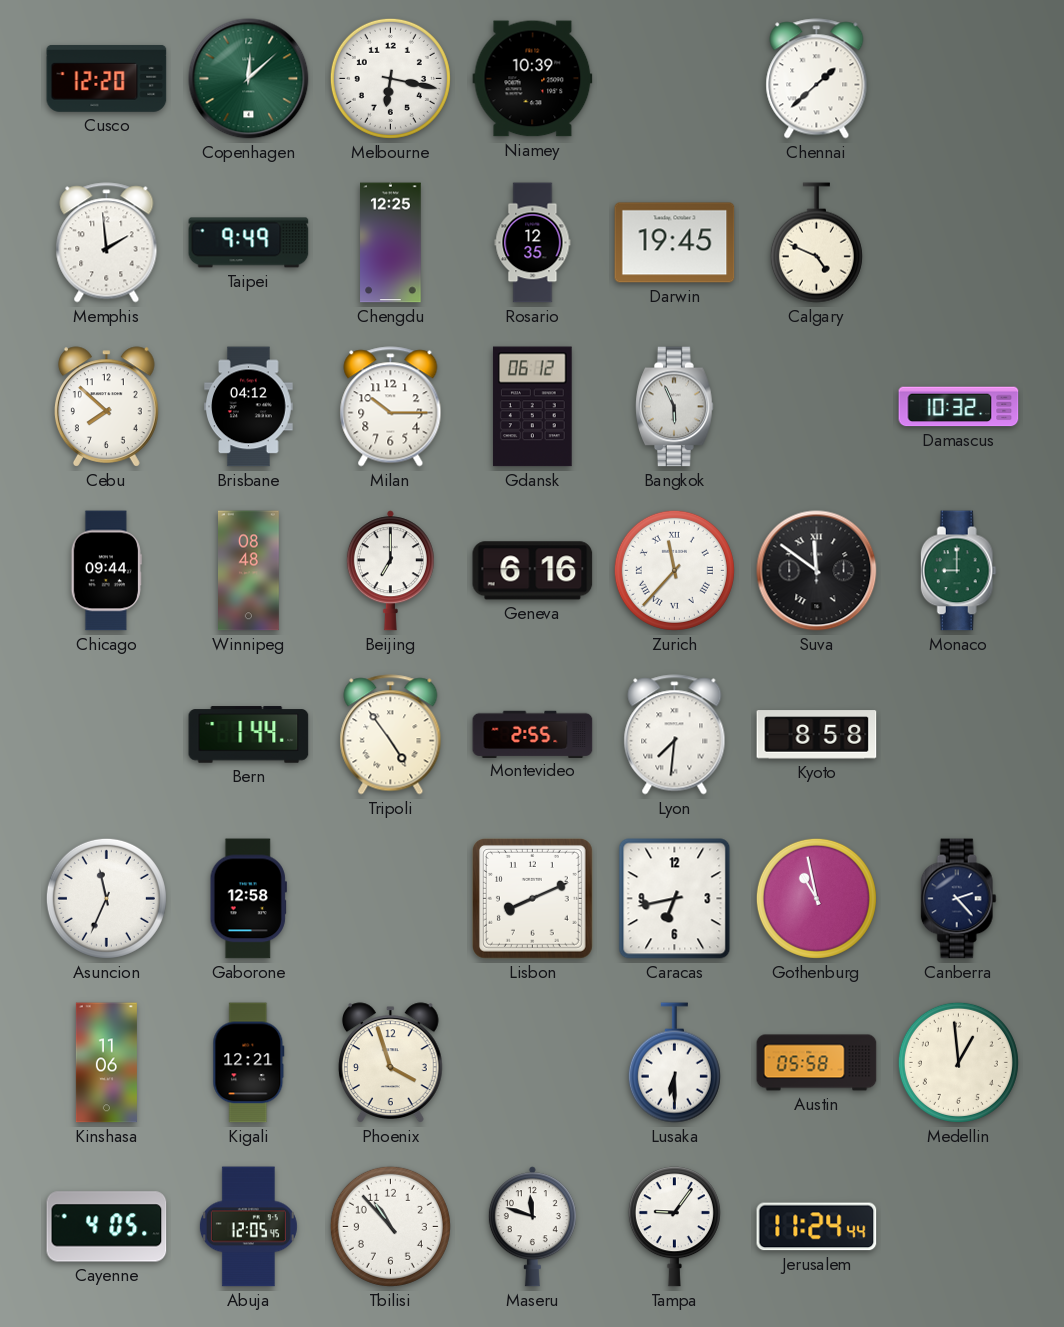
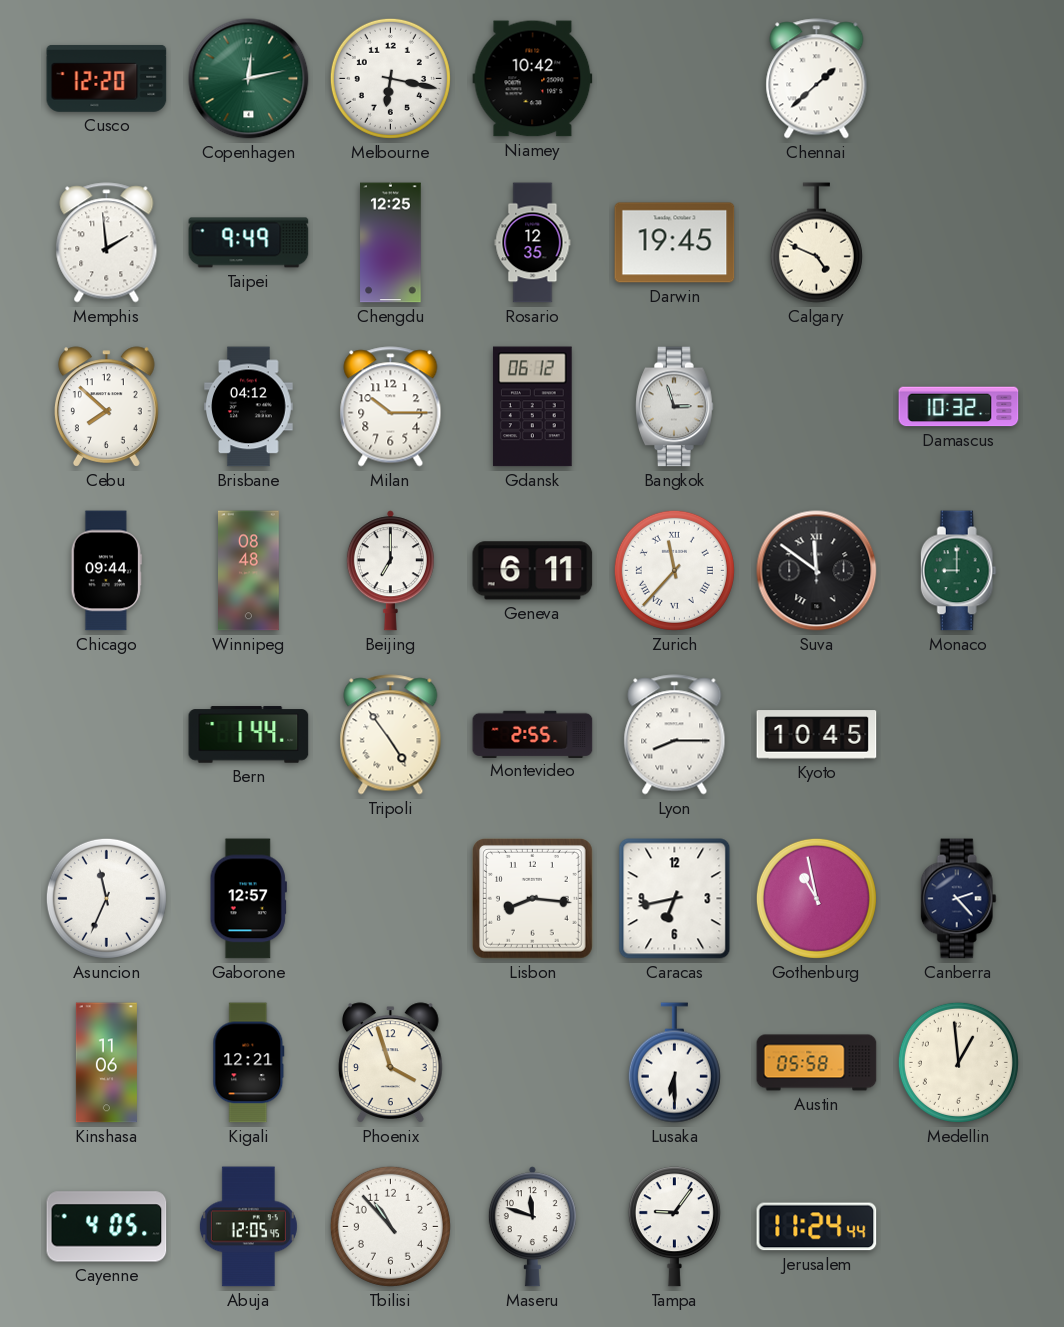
Copenhagen: 12:08 -> 12:13 (249, 79)
Niamey: 10:39 -> 10:42 (533, 79)
Bangkok: 5:56 -> 2:57 (675, 407)
Geneva: 6:16 -> 6:11 (533, 571)
Lyon: 7:31 -> 8:15 (675, 735)
Kyoto: 8:58 -> 10:45 (817, 735)
Gaborone: 12:58 -> 12:57 (248, 899)
Lisbon: 8:11 -> 8:16 (533, 899)
